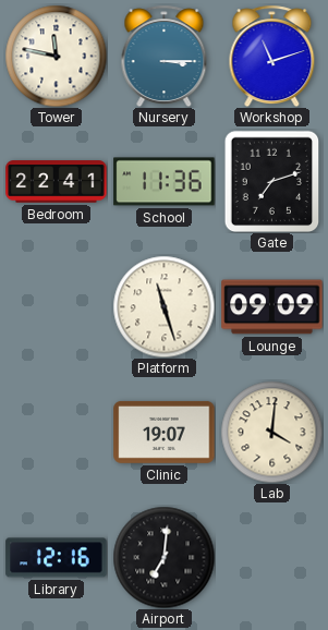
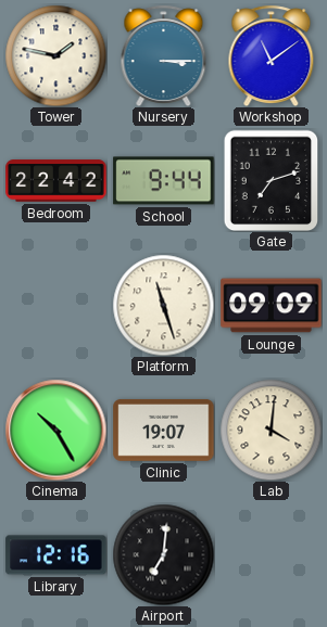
Tower: 11:47 -> 1:47 (55, 55)
Workshop: 11:12 -> 11:09 (272, 55)
Bedroom: 22:41 -> 22:42 (56, 181)
School: 11:36 -> 9:44 (164, 181)
Cinema: none -> 10:25 (55, 430)
